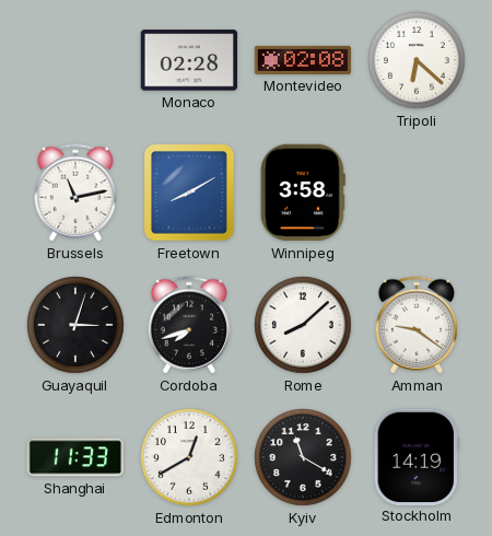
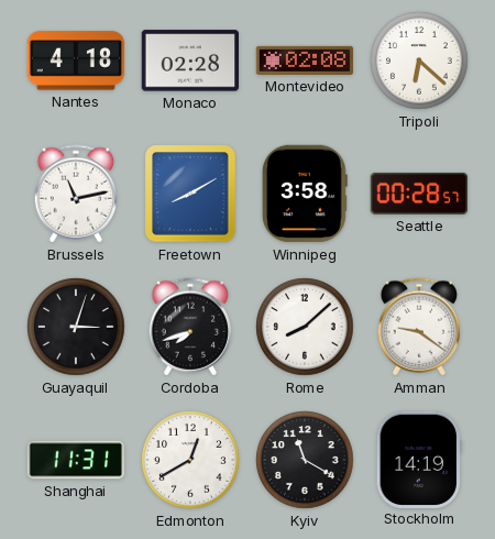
Nantes: none -> 4:18 (76, 61)
Seattle: none -> 00:28 (419, 194)
Shanghai: 11:33 -> 11:31 (75, 460)
